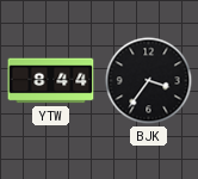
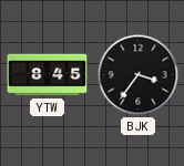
YTW: 8:44 -> 8:45 (48, 75)
